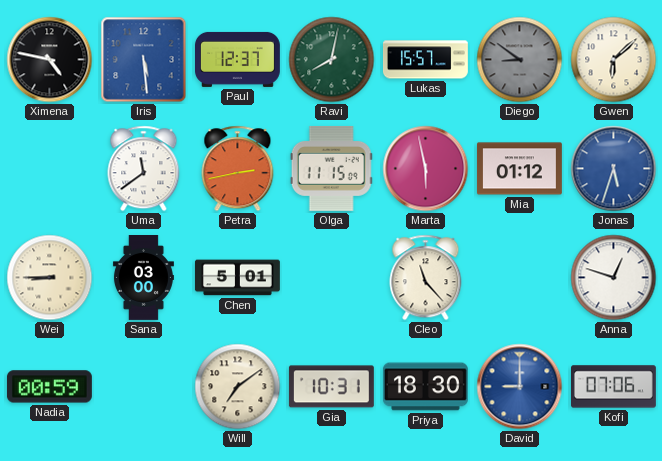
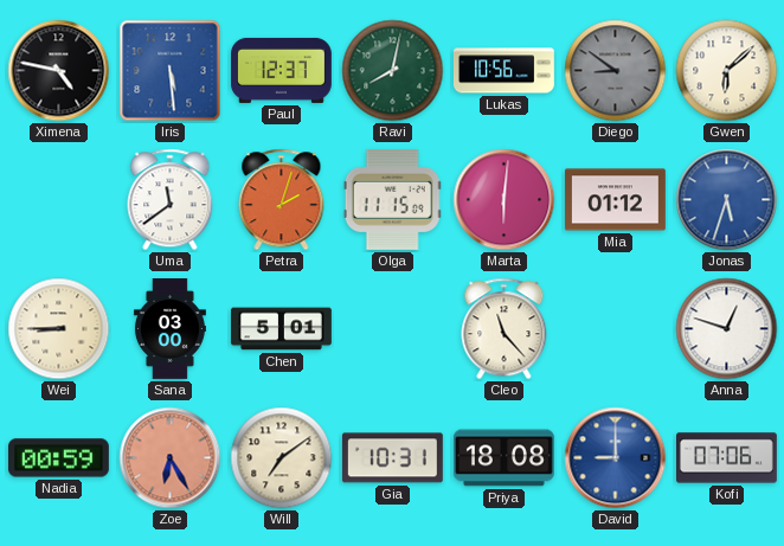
Lukas: 15:57 -> 10:56 (503, 71)
Petra: 2:43 -> 2:03 (282, 200)
Marta: 5:58 -> 6:01 (505, 200)
Zoe: none -> 6:25 (171, 458)
Priya: 18:30 -> 18:08 (503, 458)
